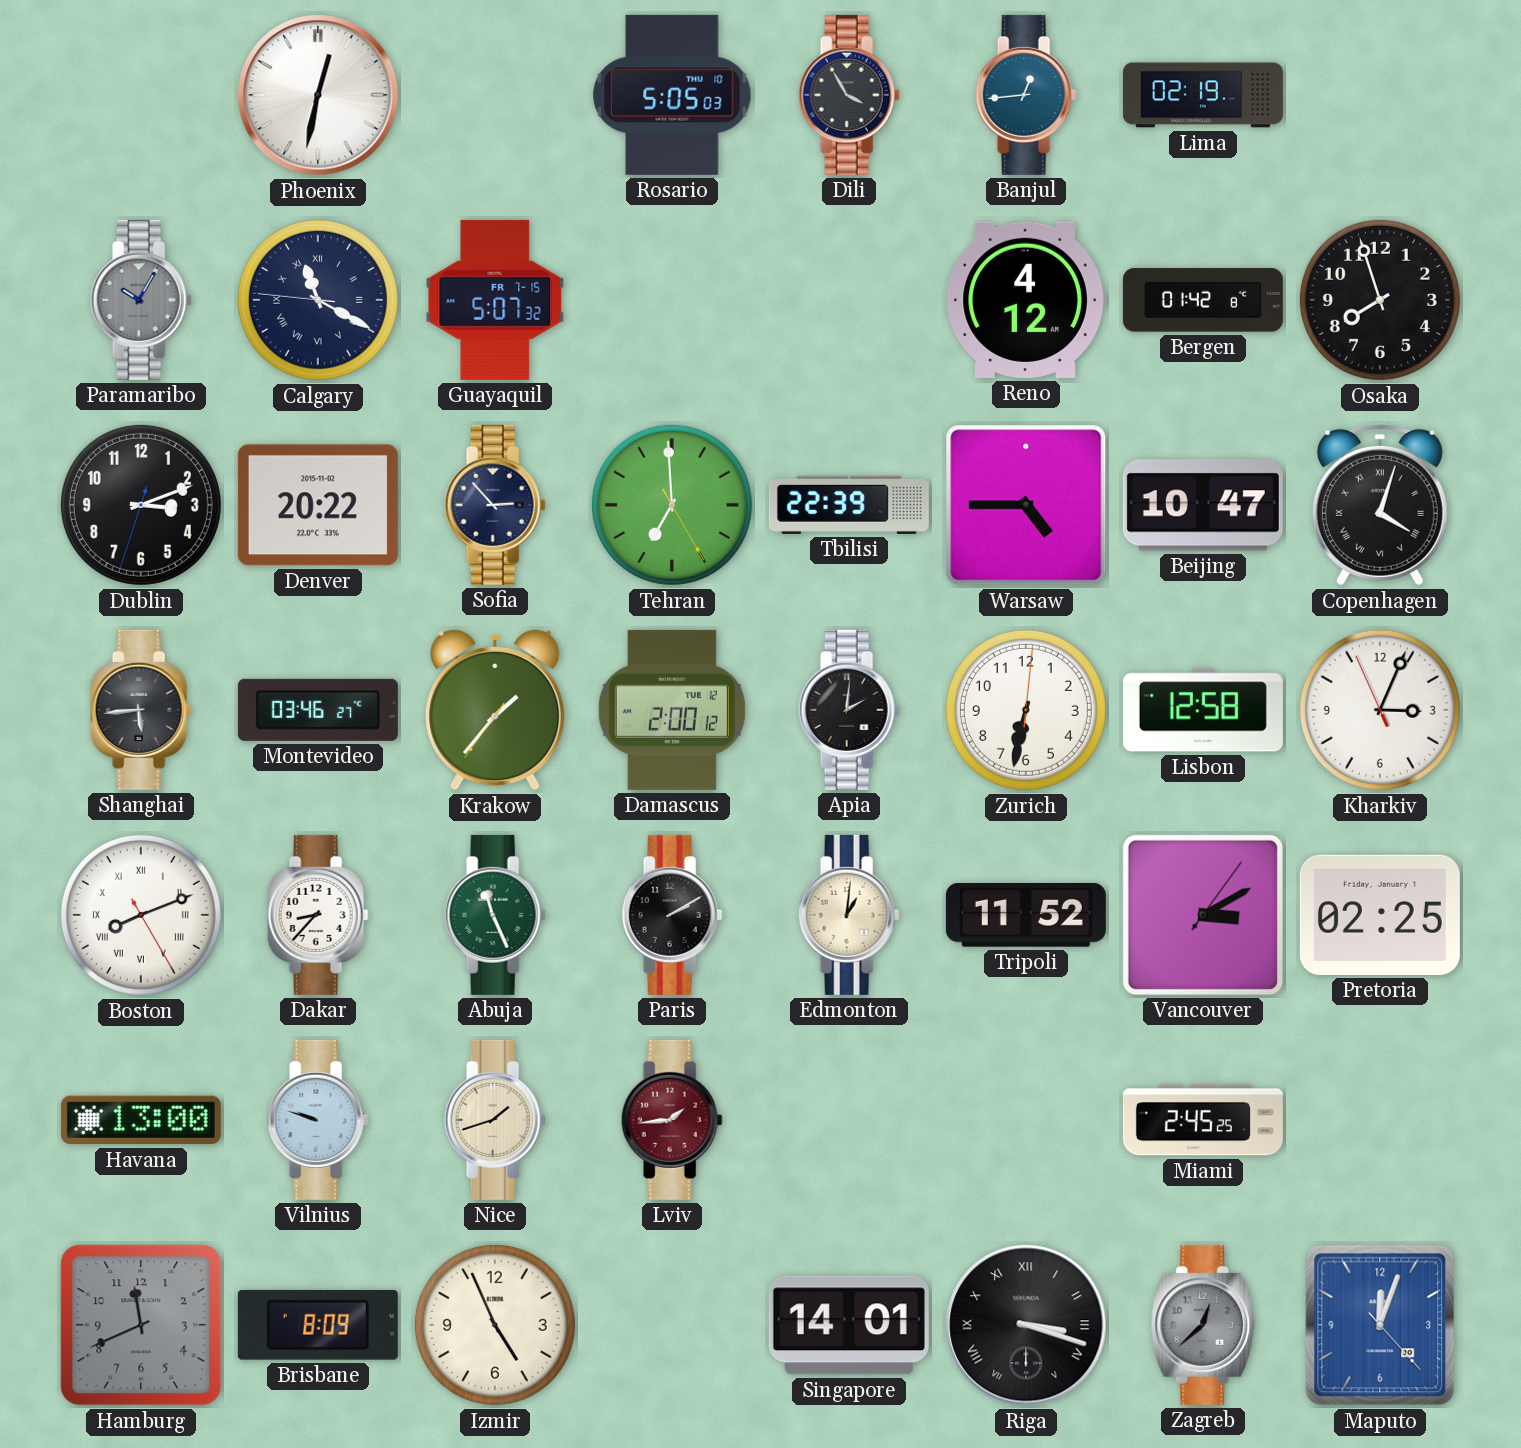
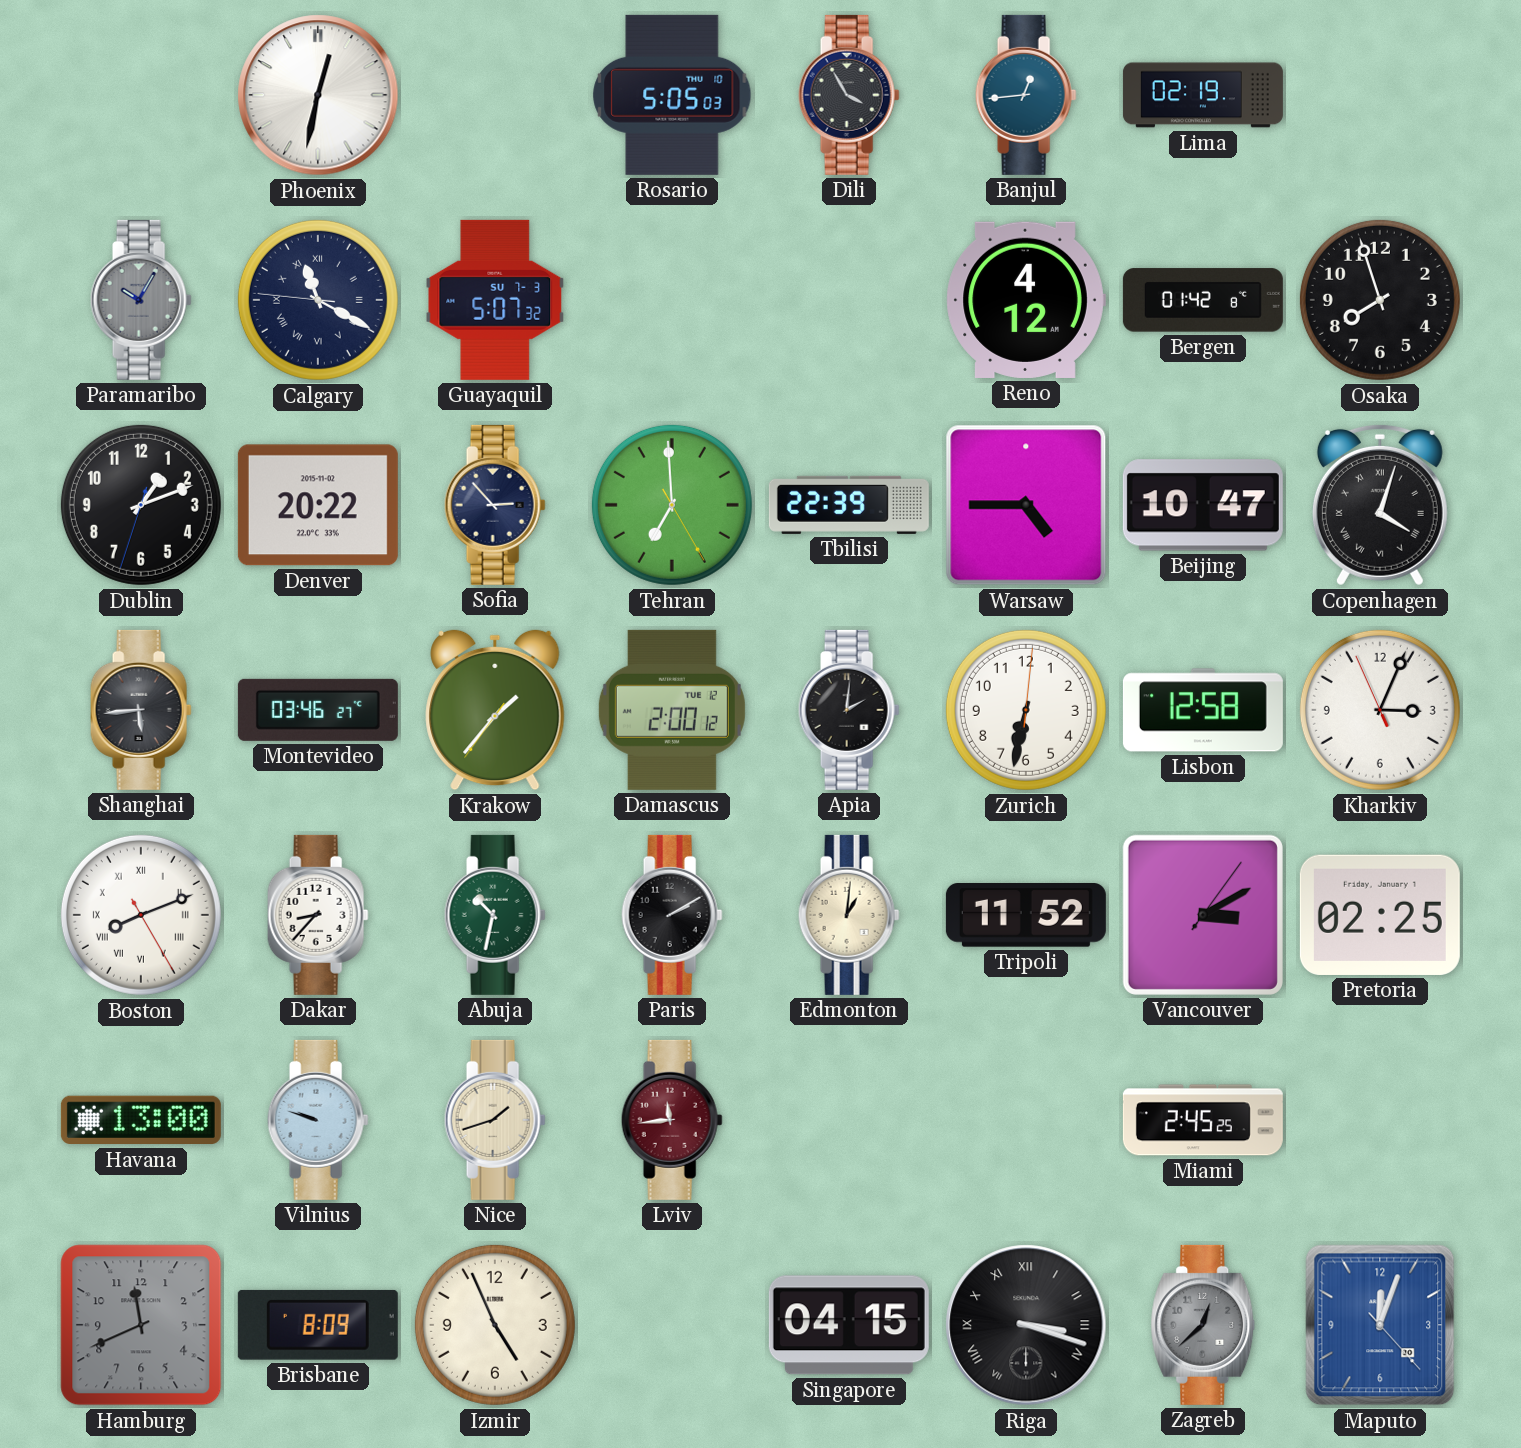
Guayaquil date: FR 7-15 -> SU 7-3 (495, 300)
Dublin: 3:11 -> 1:11 (141, 505)
Abuja: 11:26 -> 10:32 (495, 915)
Lviv: 1:44 -> 11:44 (672, 1120)
Singapore: 14:01 -> 04:15 (849, 1325)
